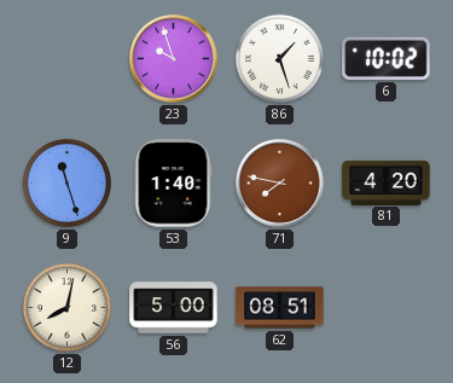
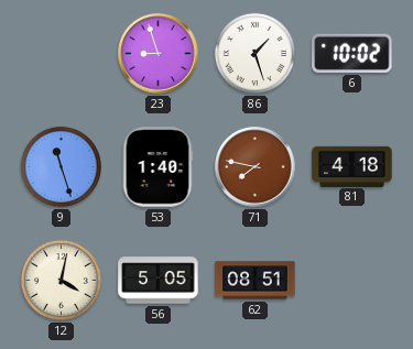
23: 9:57 -> 8:57 (159, 54)
81: 4:20 -> 4:18 (352, 166)
12: 8:02 -> 4:02 (61, 280)
56: 5:00 -> 5:05 (159, 281)
